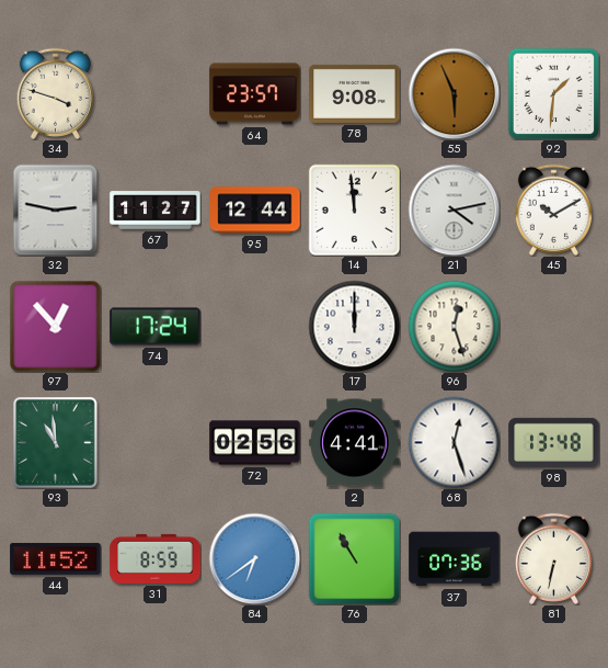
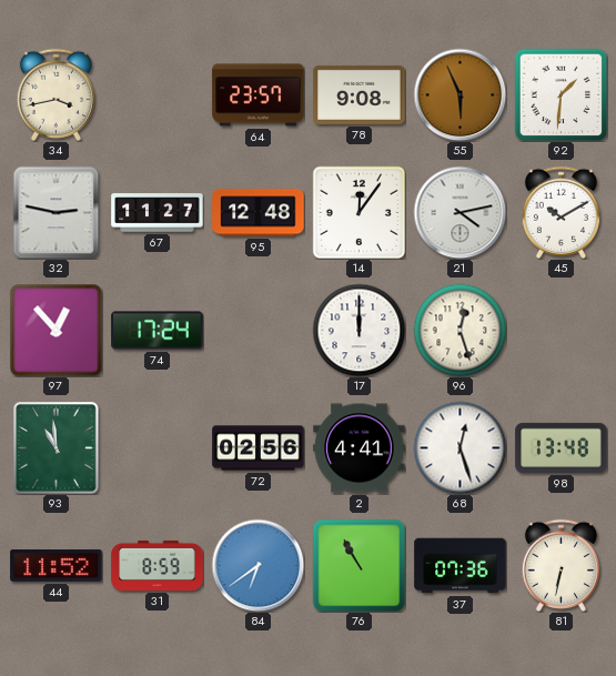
34: 3:48 -> 3:43 (55, 94)
95: 12:44 -> 12:48 (259, 213)
14: 11:59 -> 12:06 (359, 212)
